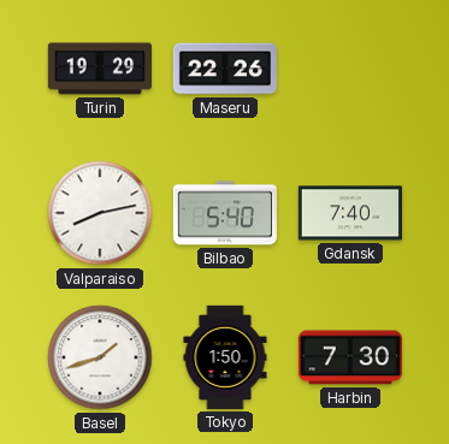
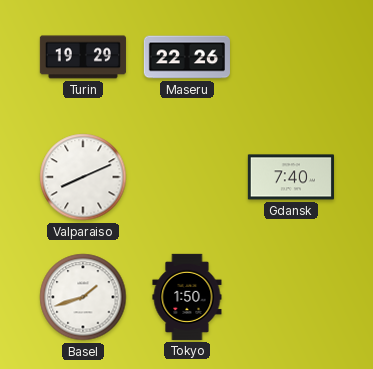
Valparaiso: 8:13 -> 8:11 (83, 177)
Bilbao: 5:40 -> none (225, 213)
Harbin: 7:30 -> none (350, 357)
